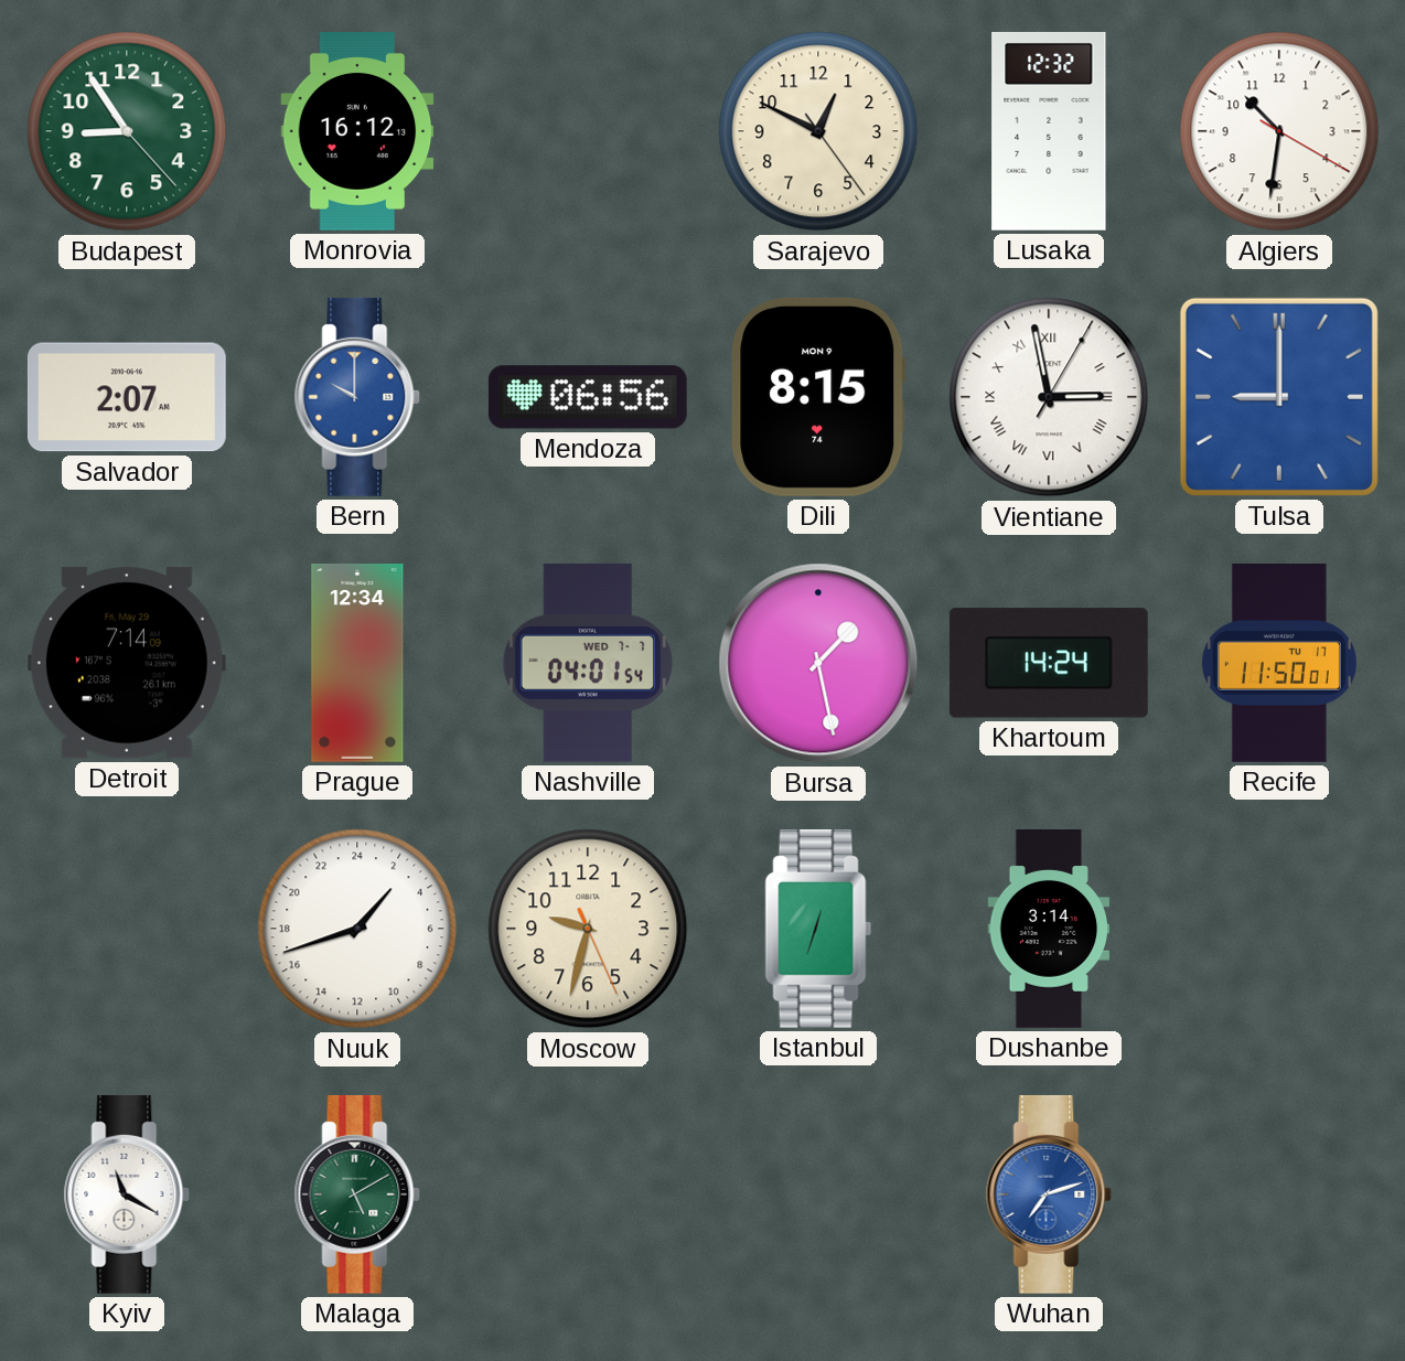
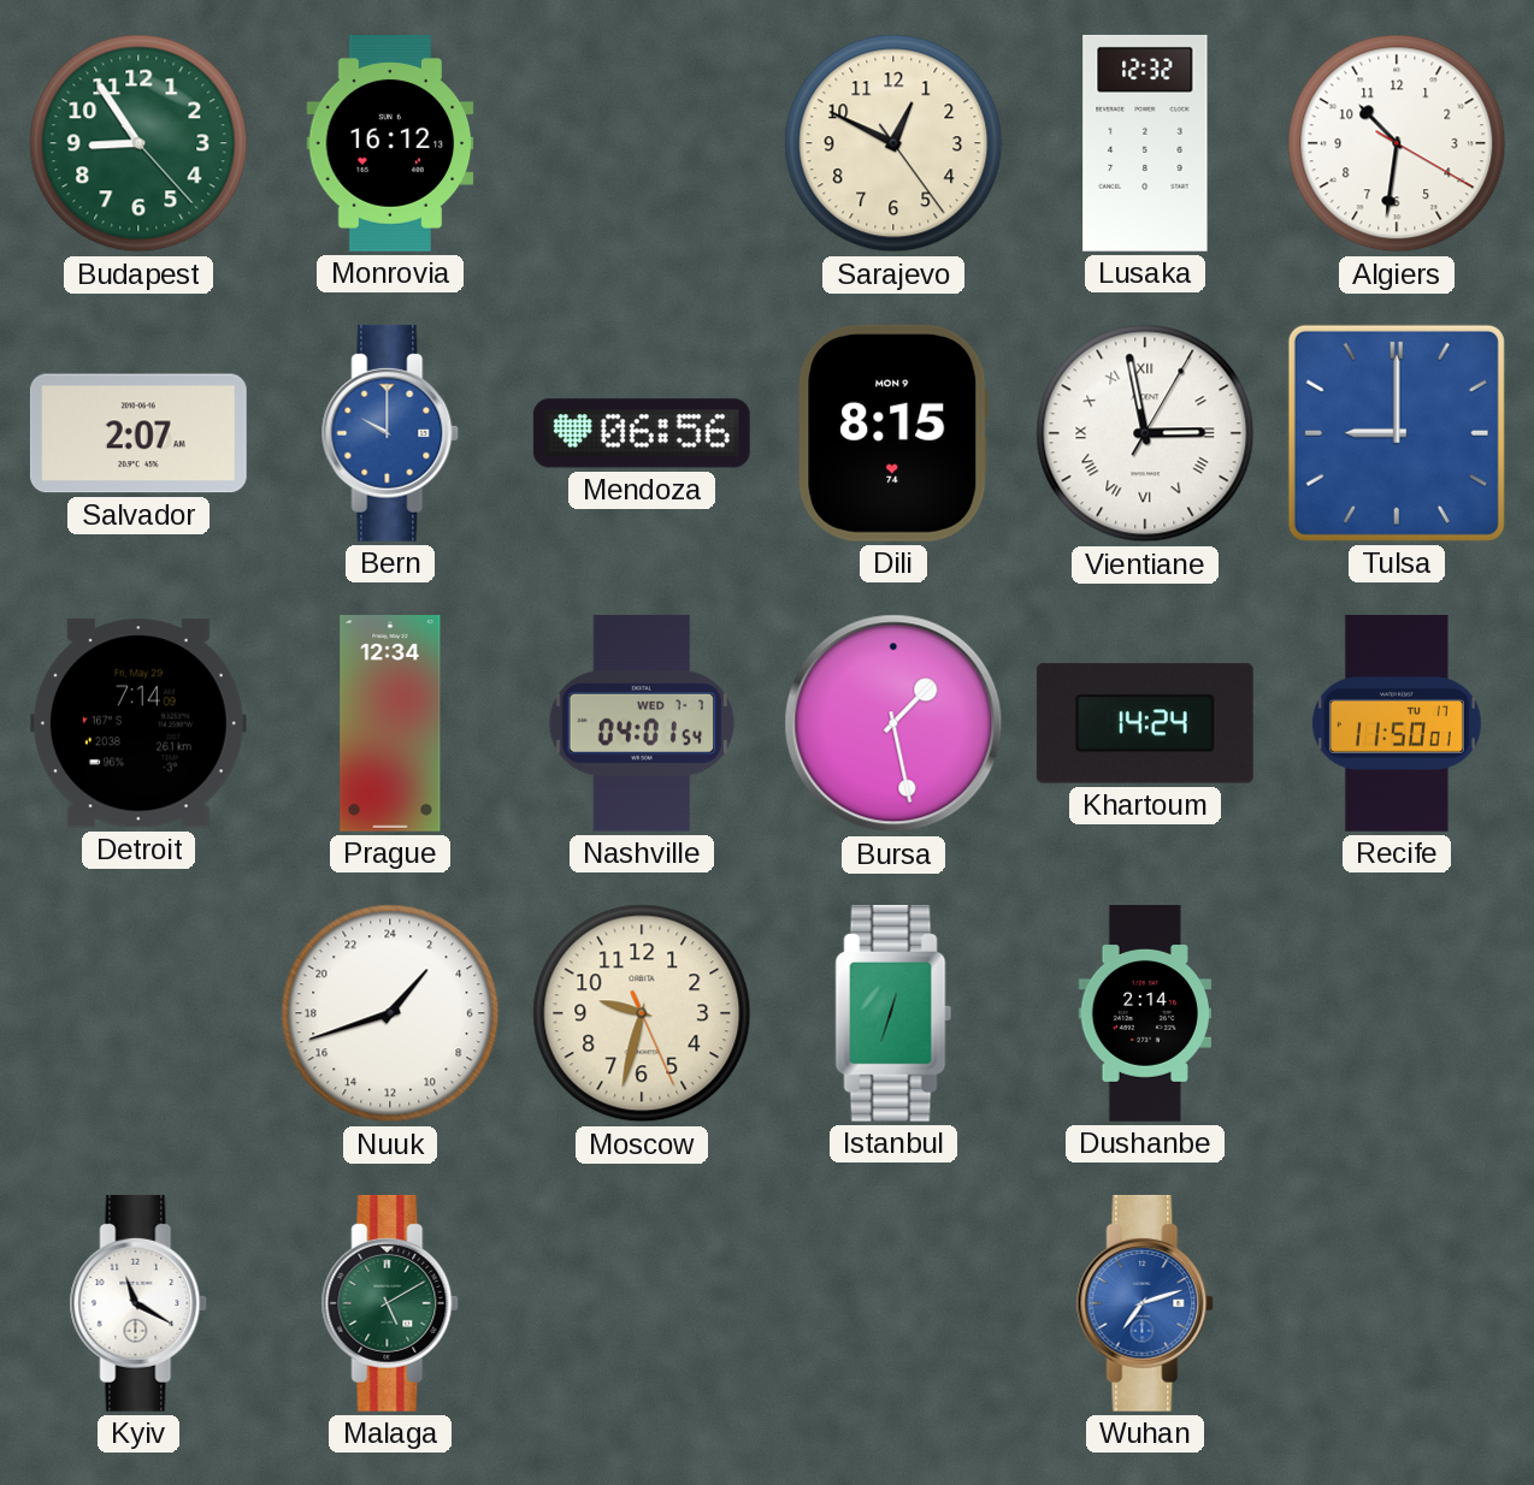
Dushanbe: 3:14 -> 2:14 (1145, 1014)
